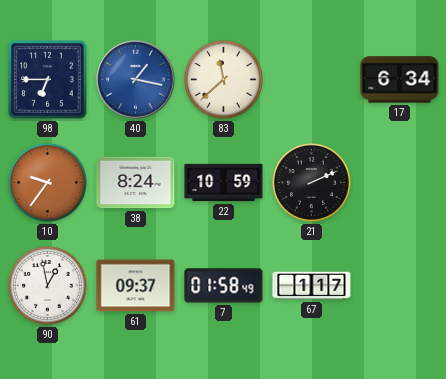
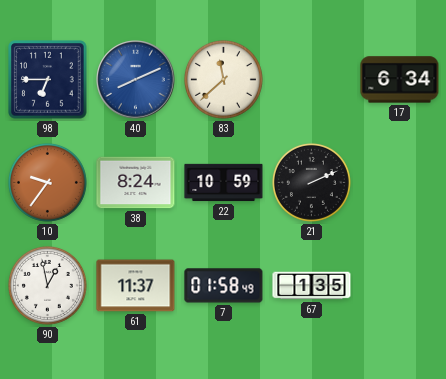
40: 1:17 -> 8:11 (136, 80)
61: 09:37 -> 11:37 (136, 286)
67: 1:17 -> 1:35 (312, 286)
